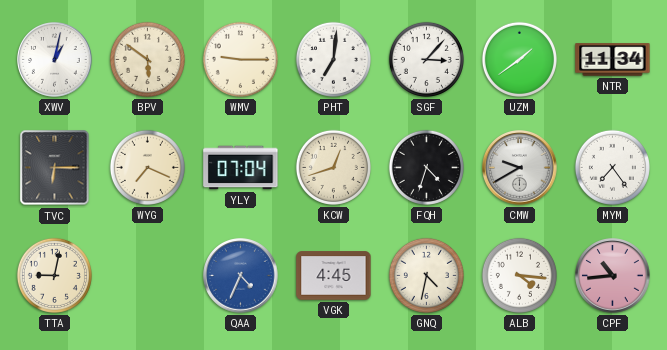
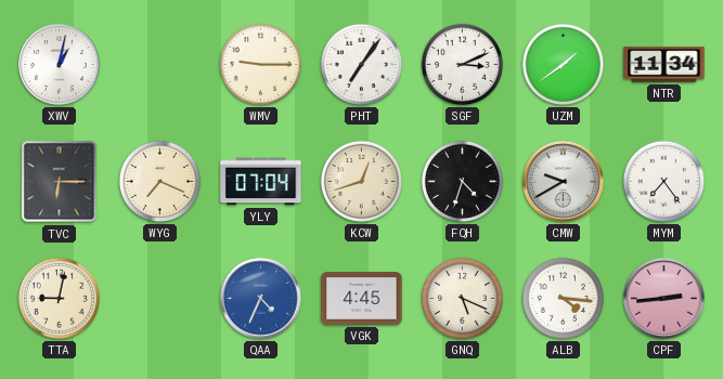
BPV: 5:51 -> none (147, 59)
PHT: 7:01 -> 7:06 (361, 64)
SGF: 3:07 -> 3:11 (462, 64)
GNQ: 4:32 -> 5:19 (462, 298)
CPF: 10:44 -> 2:44 (664, 299)
